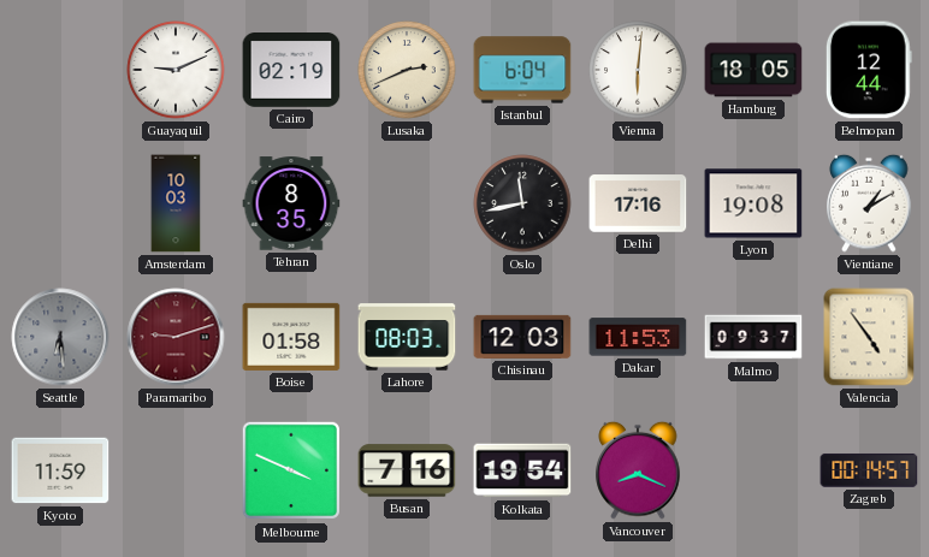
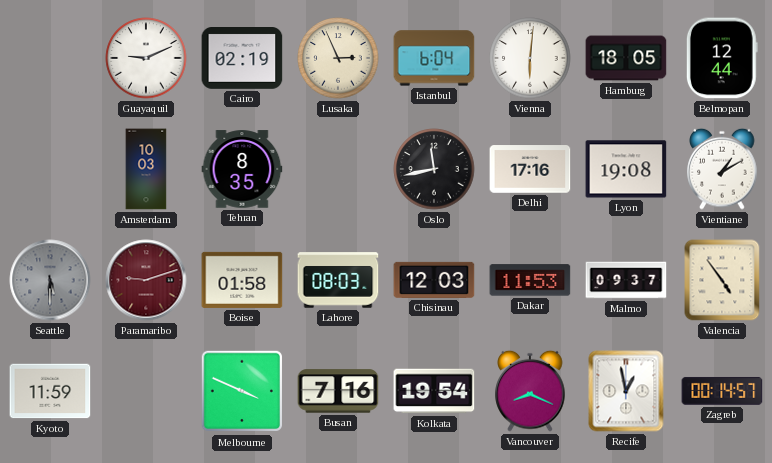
Lusaka: 2:41 -> 2:56 (338, 58)
Seattle: 6:29 -> 5:30 (50, 280)
Recife: none -> 12:58 (626, 391)
